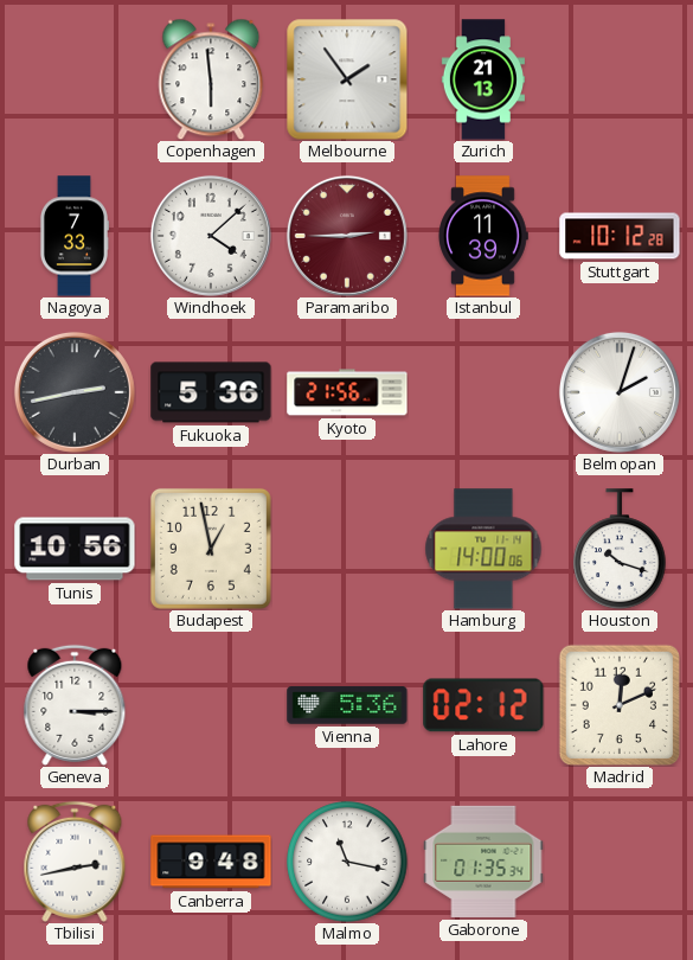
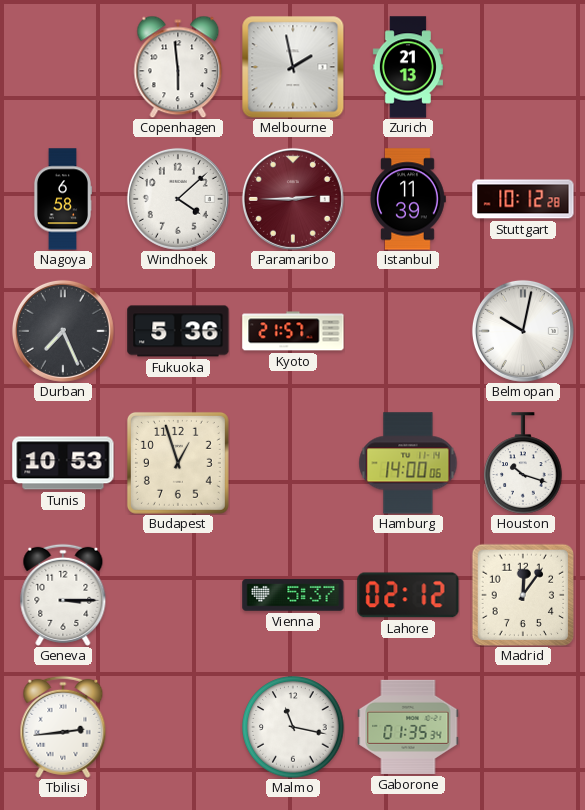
Melbourne: 1:54 -> 1:58 (293, 67)
Nagoya: 7:33 -> 6:58 (62, 199)
Durban: 2:43 -> 7:26 (63, 331)
Kyoto: 21:56 -> 21:57 (293, 331)
Belmopan: 2:03 -> 10:02 (523, 331)
Tunis: 10:56 -> 10:53 (63, 463)
Budapest: 12:58 -> 12:57 (178, 463)
Vienna: 5:36 -> 5:37 (293, 595)
Madrid: 12:11 -> 12:06 (523, 595)
Tbilisi: 2:43 -> 2:44 (63, 727)
Canberra: 9:48 -> none (211, 862)
